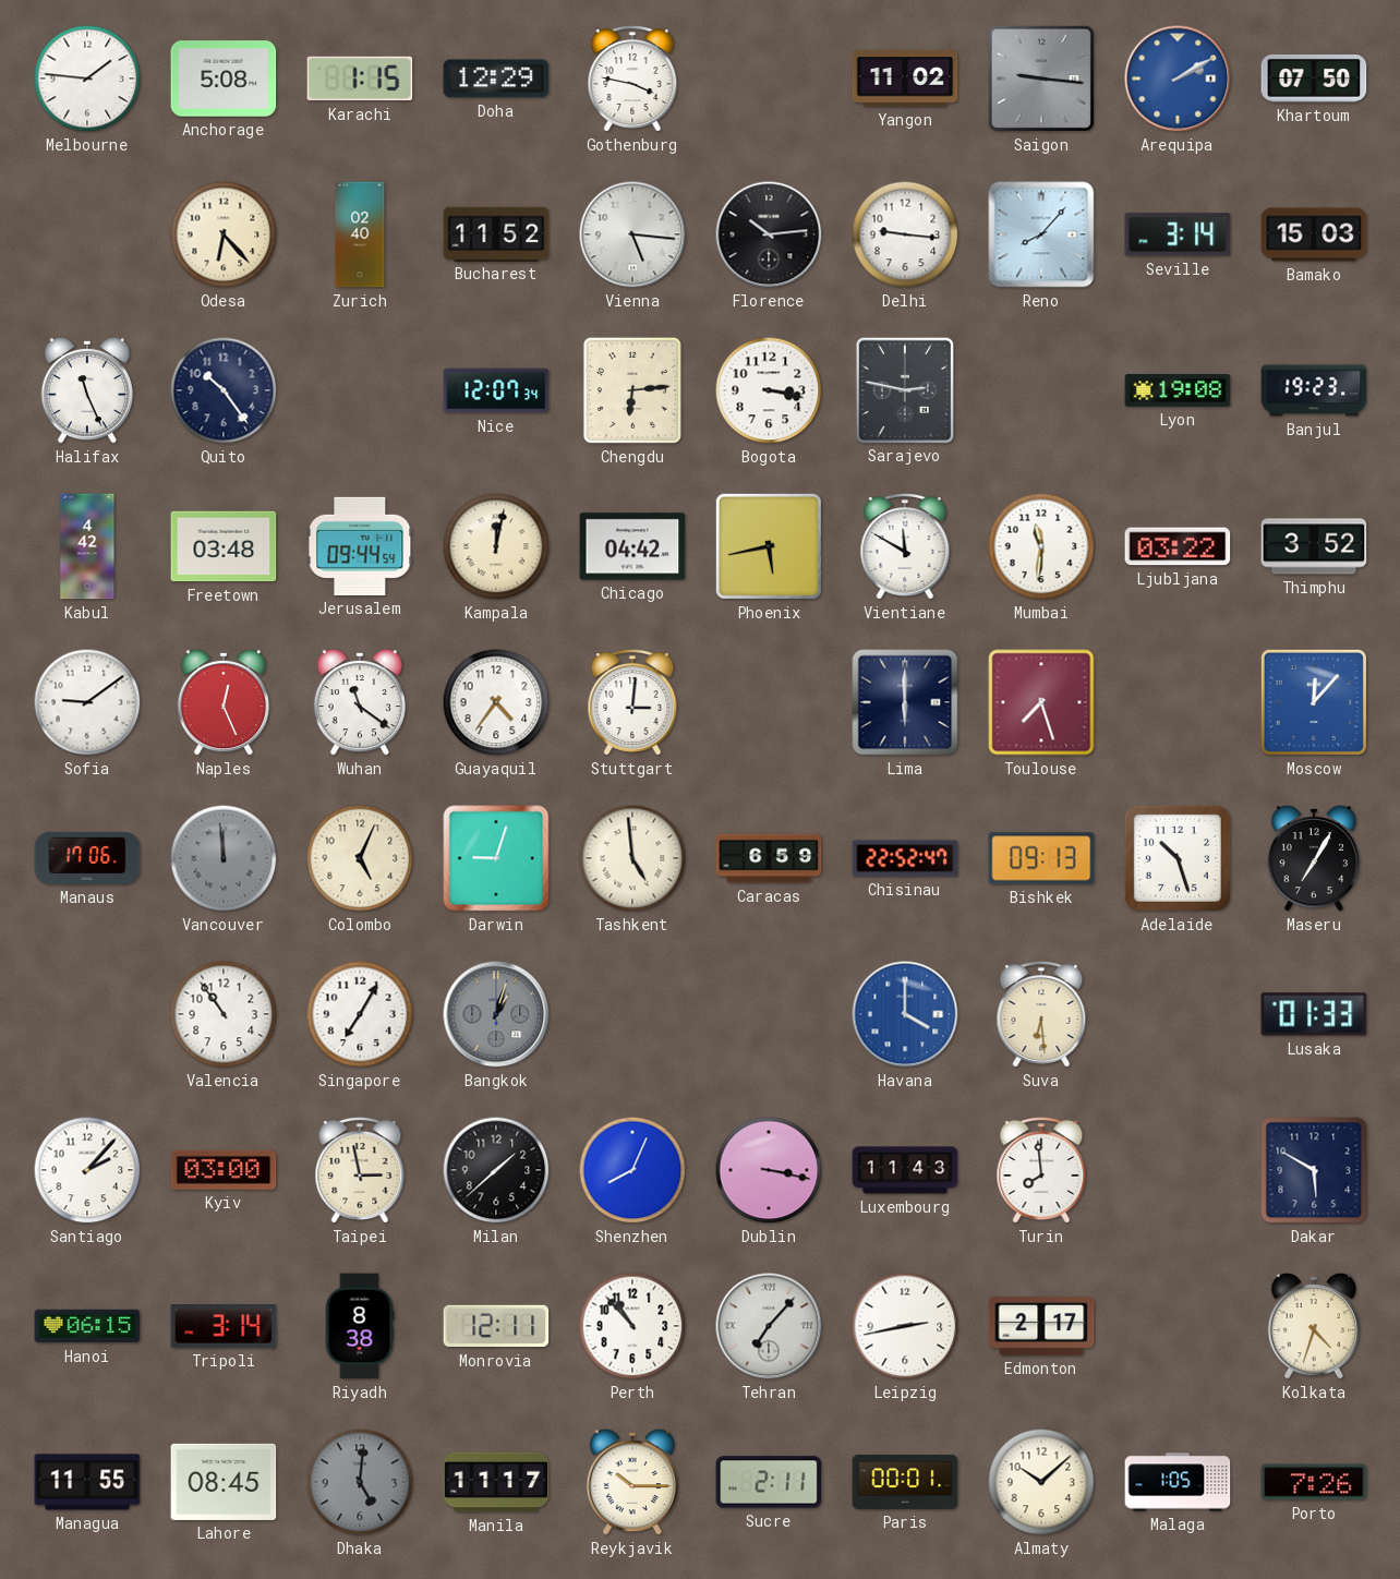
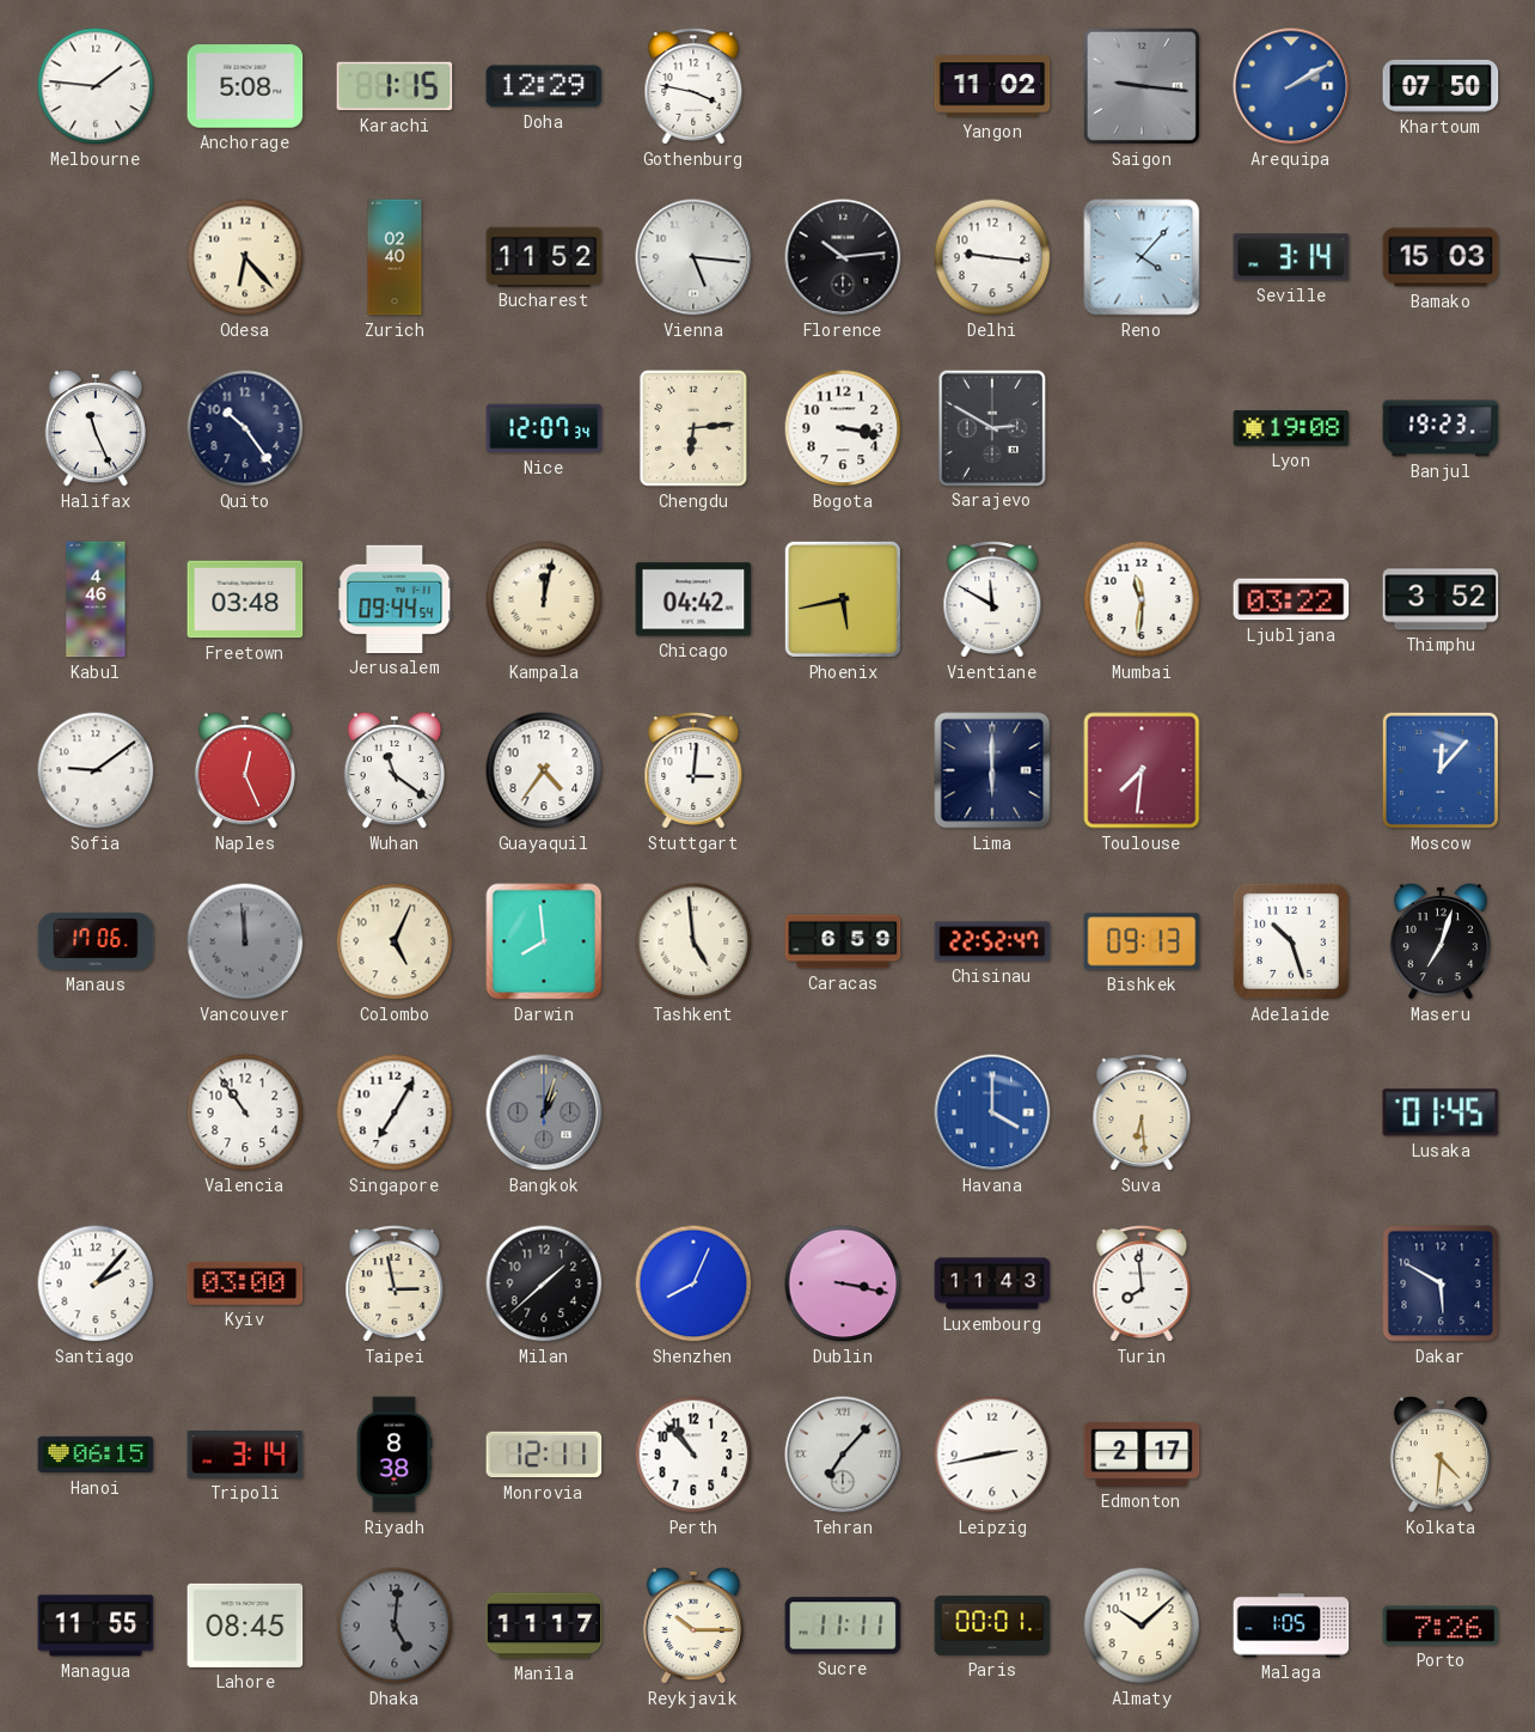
Reno: 8:07 -> 4:07 (1142, 257)
Sarajevo: 2:47 -> 2:50 (991, 427)
Kabul: 4:42 -> 4:46 (96, 599)
Toulouse: 7:27 -> 7:31 (1142, 770)
Darwin: 9:03 -> 7:59 (544, 941)
Maseru: 7:05 -> 7:03 (1439, 941)
Lusaka: 01:33 -> 01:45 (1441, 1112)
Kolkata: 4:33 -> 4:31 (1439, 1454)
Sucre: 2:11 -> 11:11 (843, 1626)
